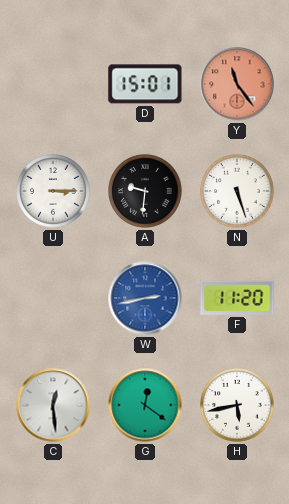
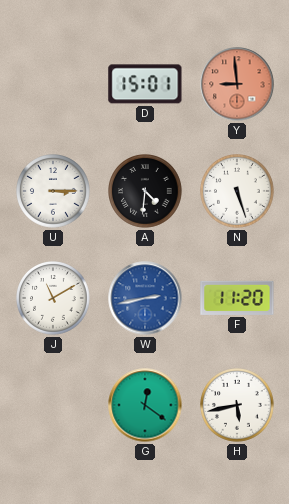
Y: 11:24 -> 8:59 (237, 84)
A: 9:31 -> 4:31 (146, 192)
J: none -> 11:10 (54, 299)
C: 12:29 -> none (53, 405)
